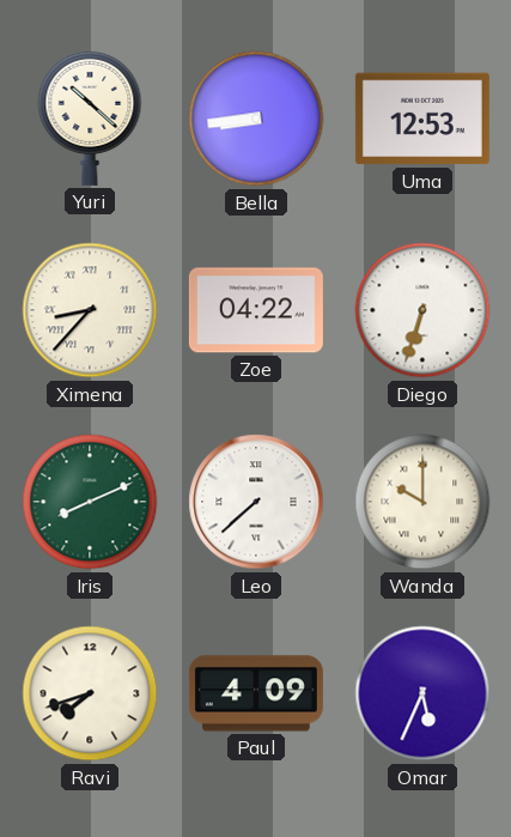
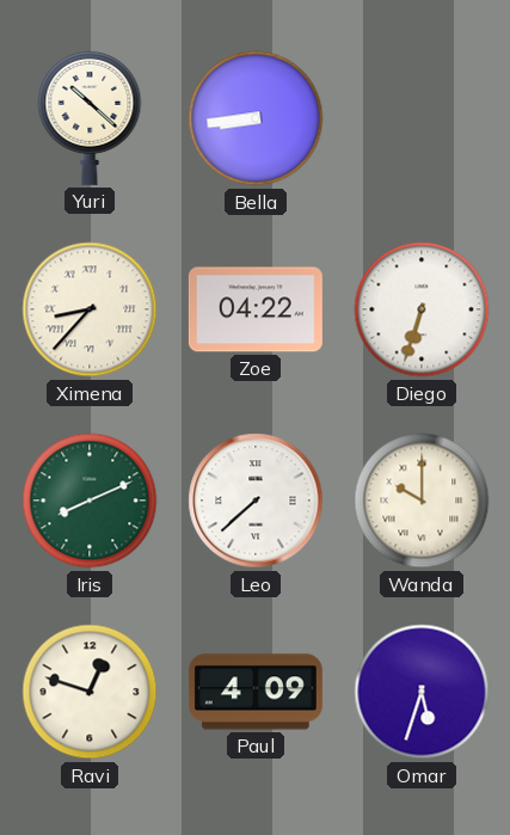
Uma: 12:53 -> none (422, 119)
Ravi: 7:42 -> 12:48 (90, 692)
Omar: 5:34 -> 5:33 (422, 692)
